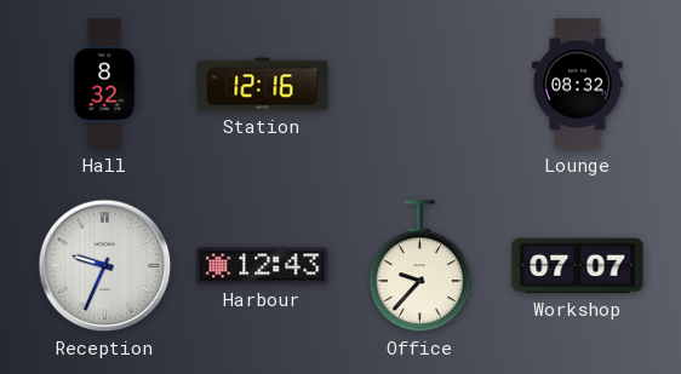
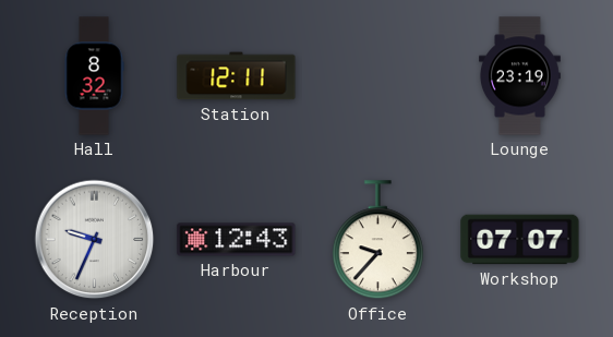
Station: 12:16 -> 12:11 (237, 76)
Lounge: 08:32 -> 23:19 (519, 76)
